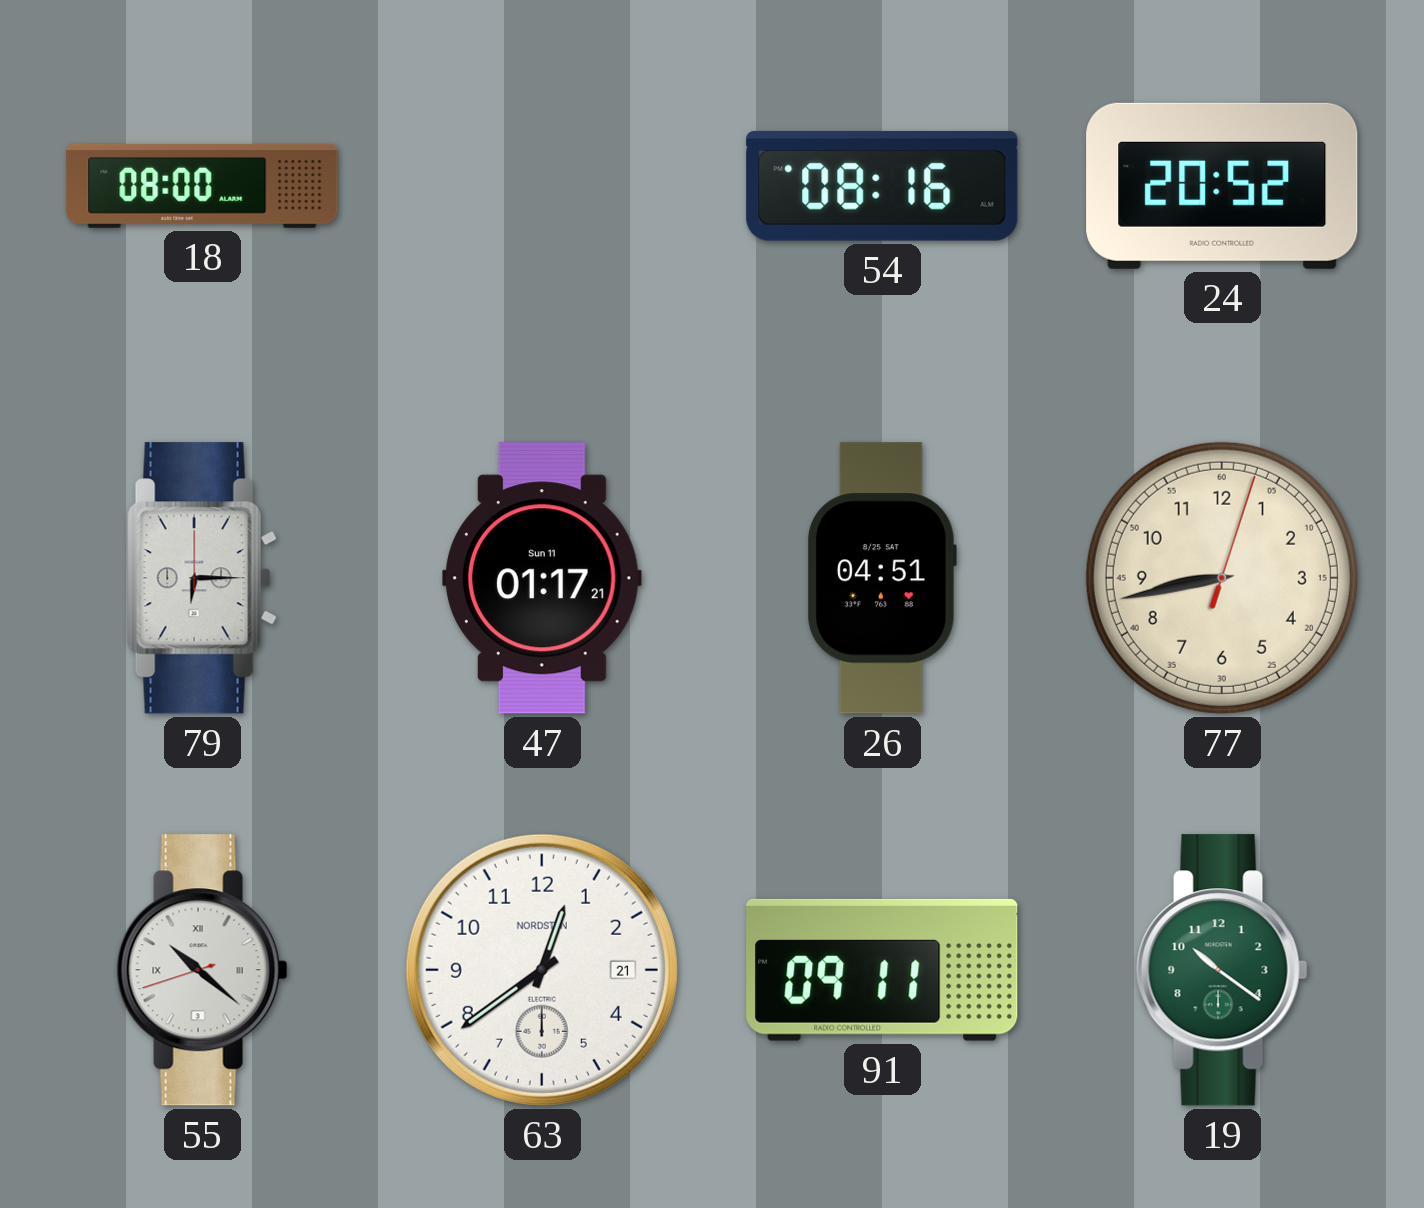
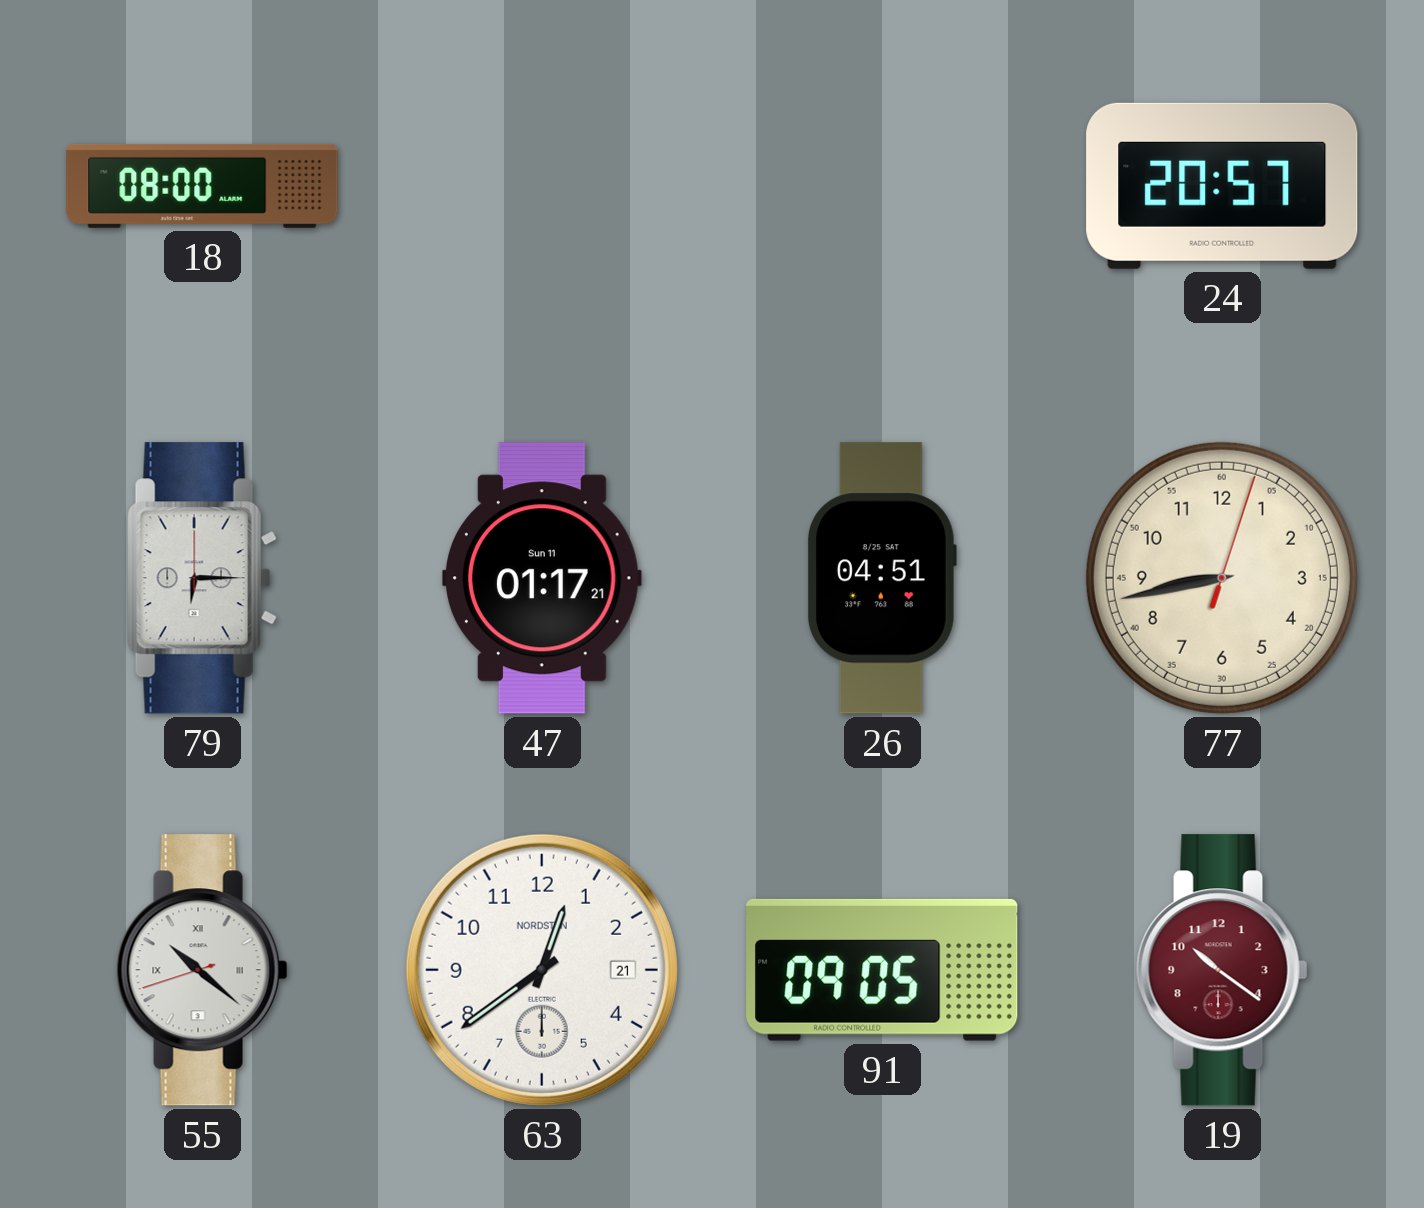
54: 08:16 -> none (882, 186)
24: 20:52 -> 20:57 (1222, 186)
91: 09:11 -> 09:05 (882, 970)
19 dial: green -> burgundy (1222, 970)
